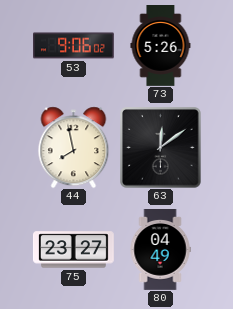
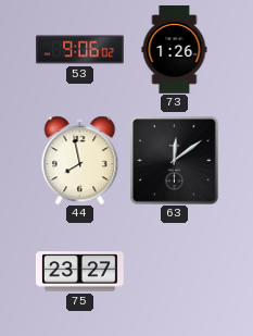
73: 5:26 -> 1:26 (175, 50)
80: 04:49 -> none (160, 250)
